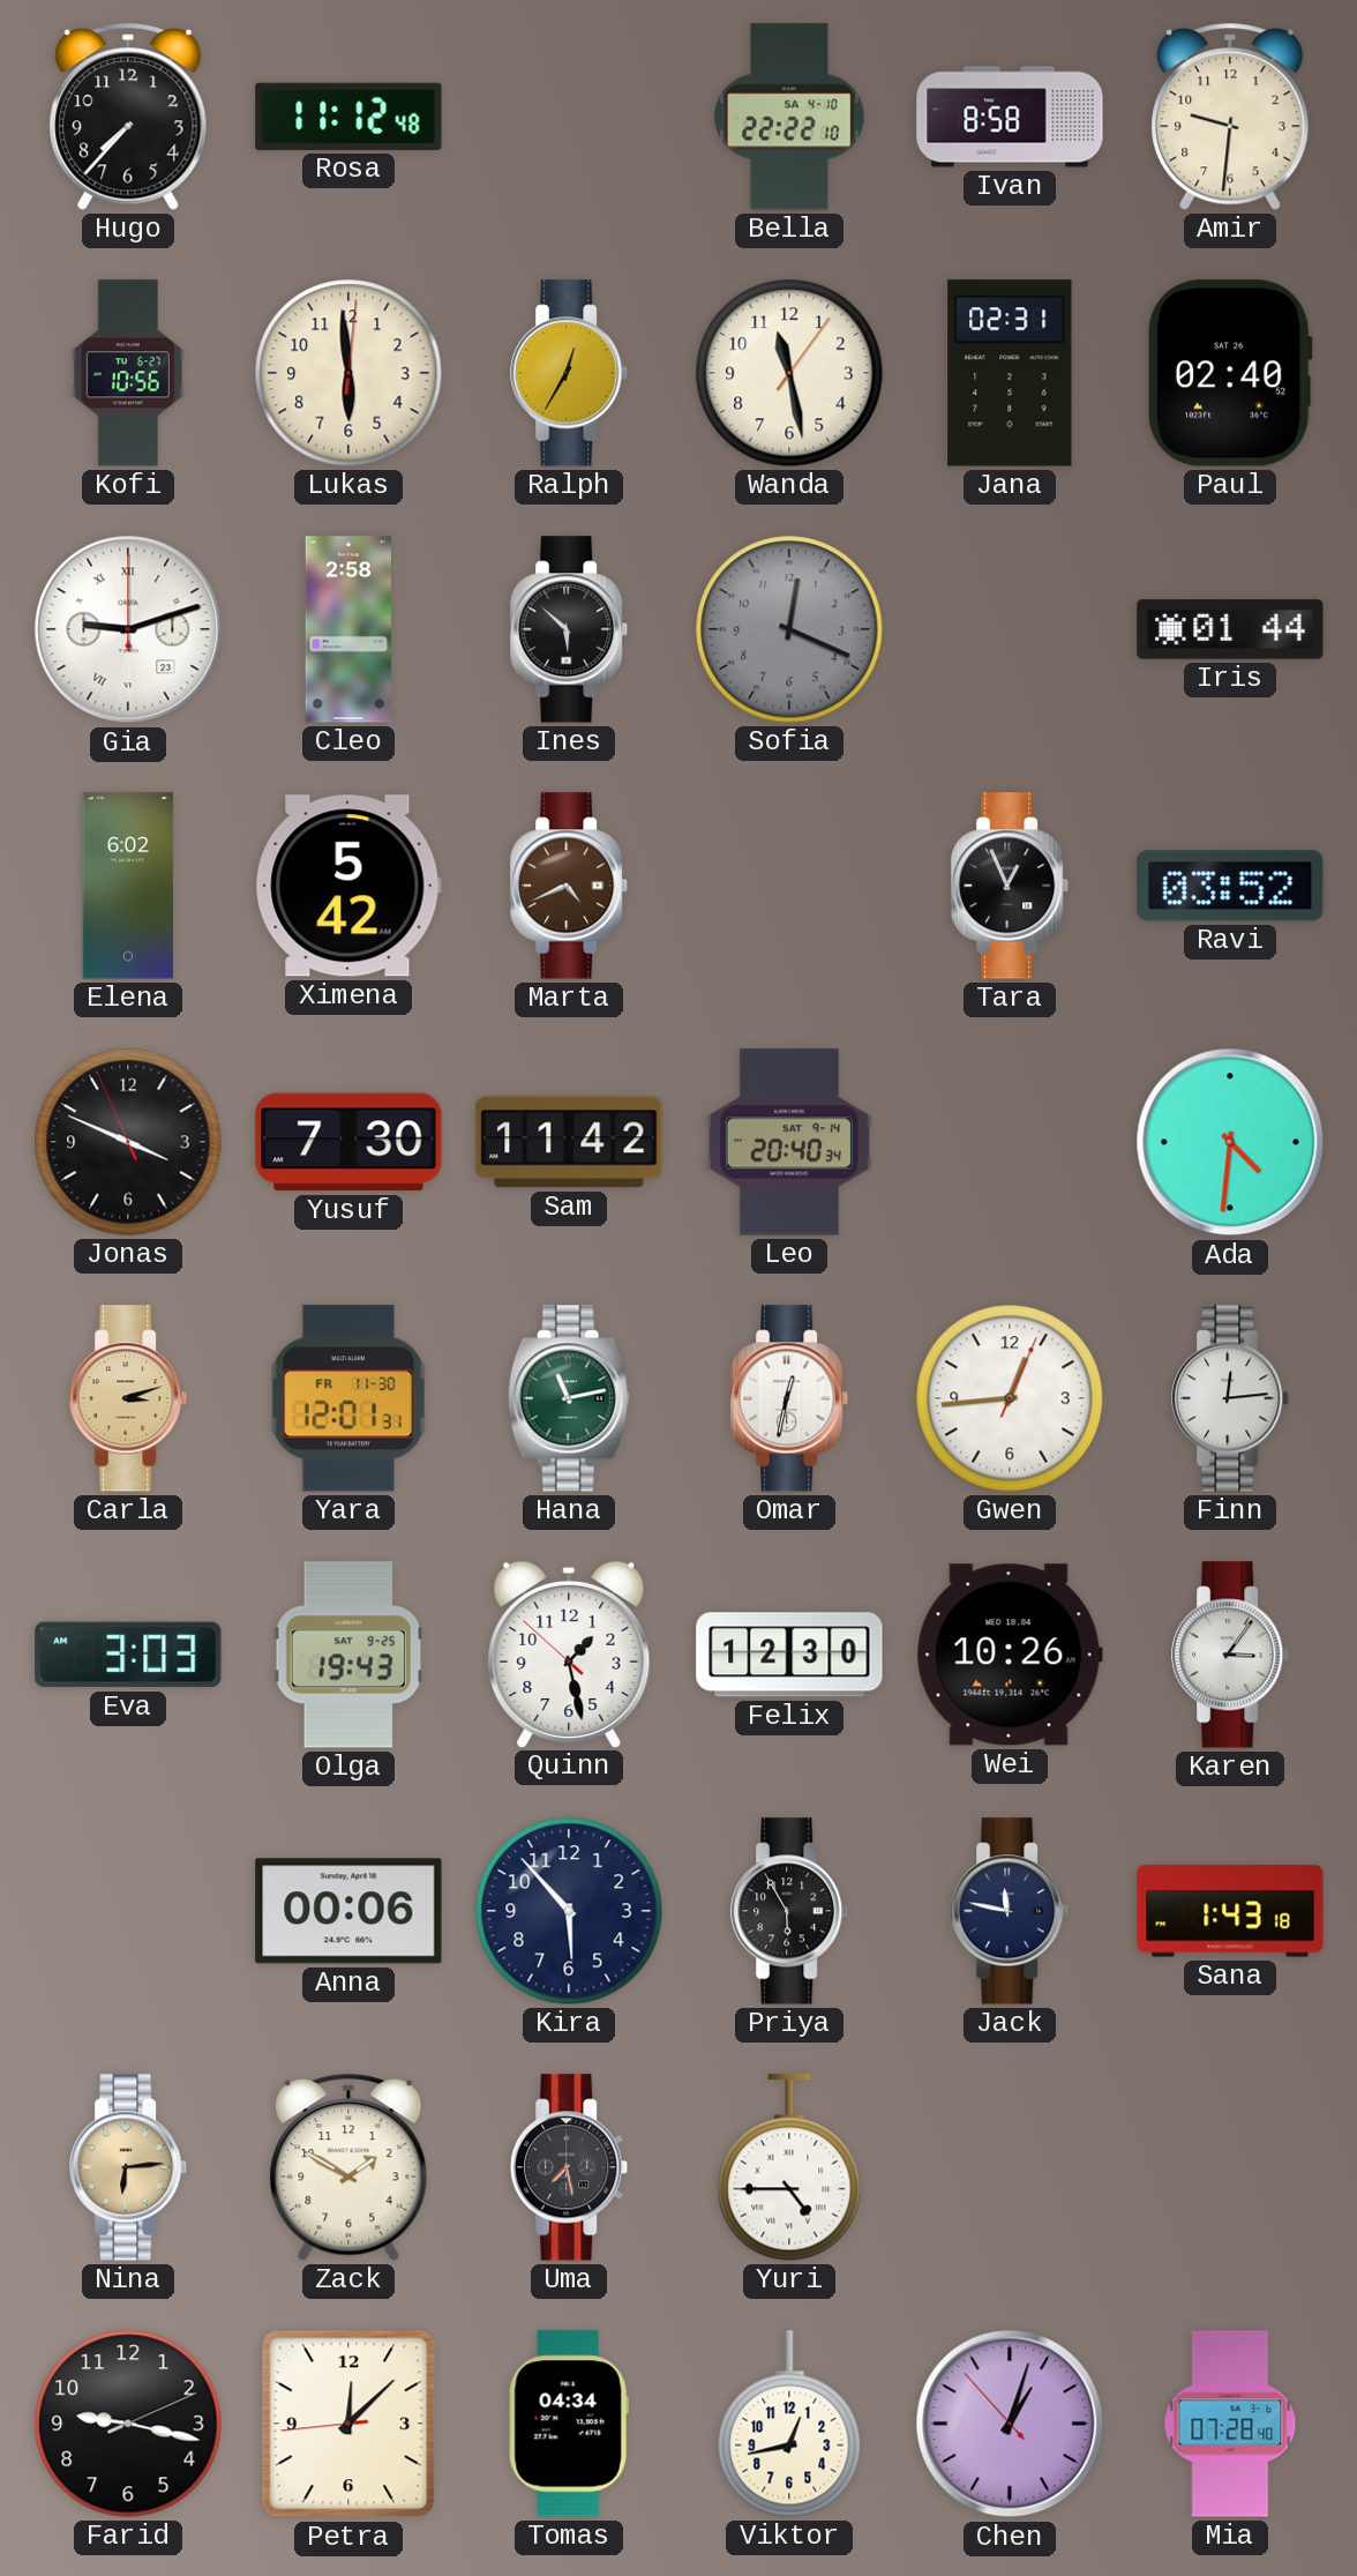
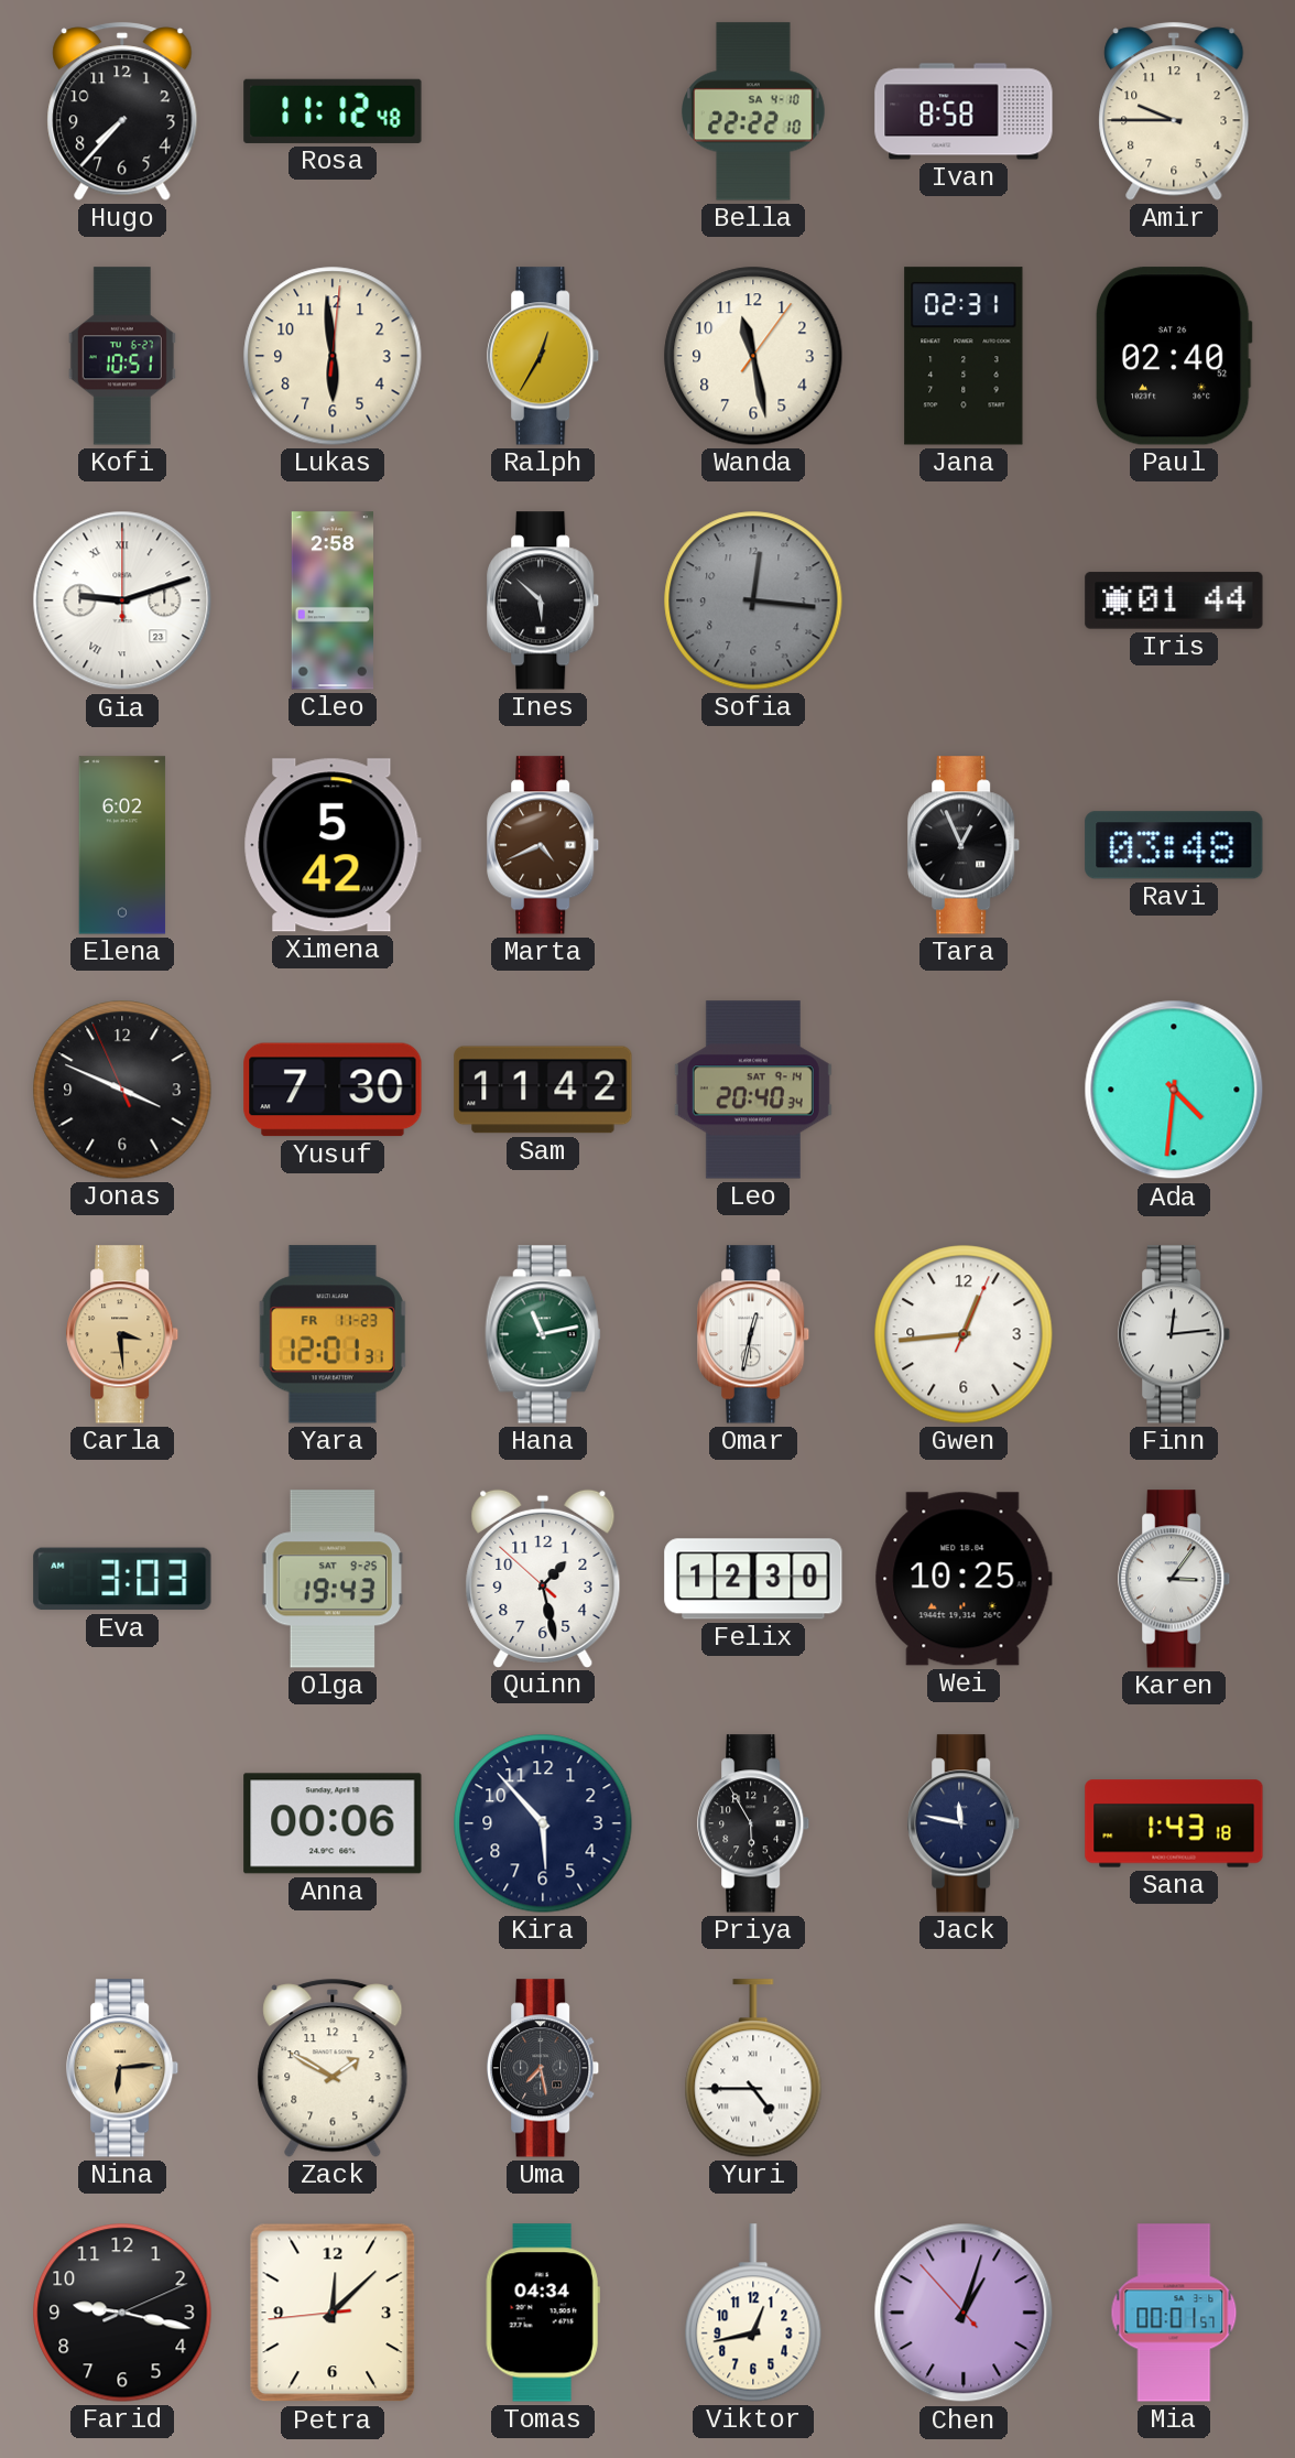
Amir: 9:31 -> 9:45 (1174, 111)
Kofi: 10:56 -> 10:51 (122, 356)
Sofia: 12:19 -> 12:16 (753, 600)
Ravi: 03:52 -> 03:48 (1174, 845)
Carla: 3:12 -> 3:29 (123, 1334)
Yara date: FR 11-30 -> FR 11-23 (333, 1334)
Wei: 10:26 -> 10:25 (964, 1579)
Mia: 07:28 -> 00:01 (1174, 2313)
